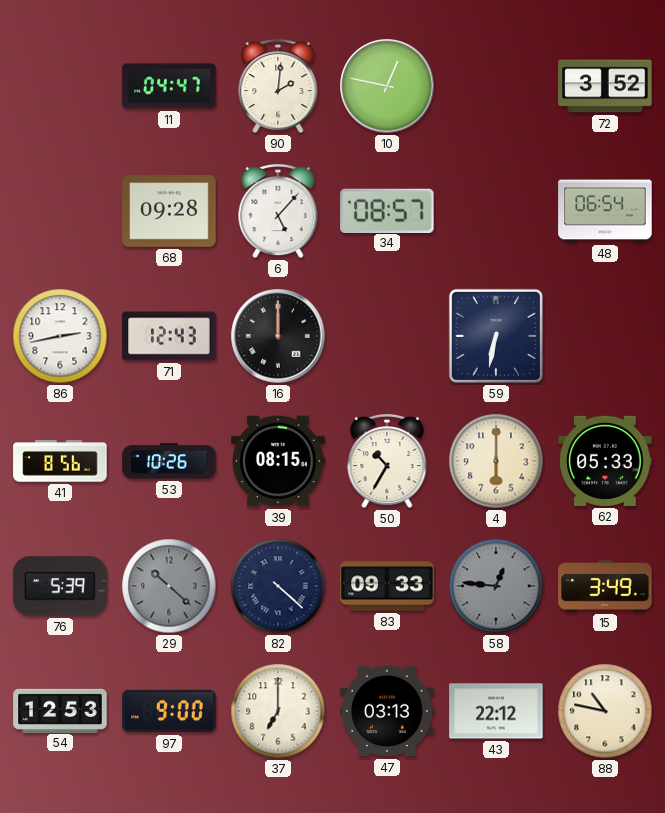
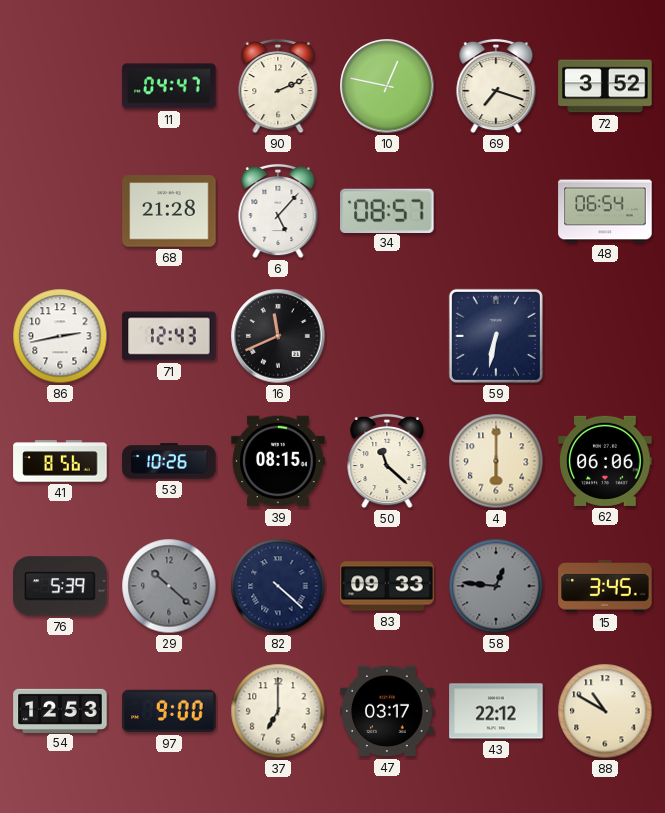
90: 2:01 -> 2:11 (278, 86)
69: none -> 7:18 (496, 86)
68: 09:28 -> 21:28 (169, 211)
16: 12:00 -> 11:41 (278, 336)
50: 10:35 -> 11:22 (387, 461)
62: 05:33 -> 06:06 (605, 461)
15: 3:49 -> 3:45 (605, 586)
47: 03:13 -> 03:17 (387, 711)
88: 10:47 -> 10:50 (605, 711)
